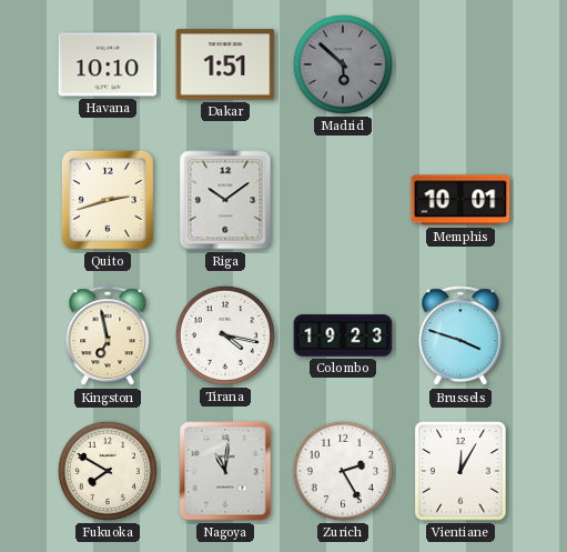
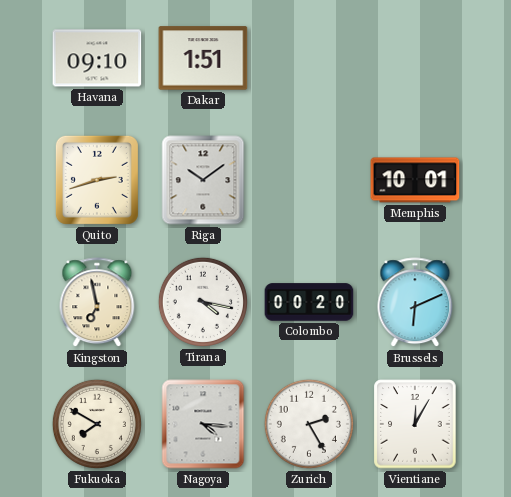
Havana: 10:10 -> 09:10 (97, 58)
Madrid: 5:52 -> none (343, 64)
Colombo: 19:23 -> 00:20 (309, 302)
Brussels: 3:48 -> 6:11 (415, 303)
Nagoya: 11:01 -> 4:16 (203, 424)
